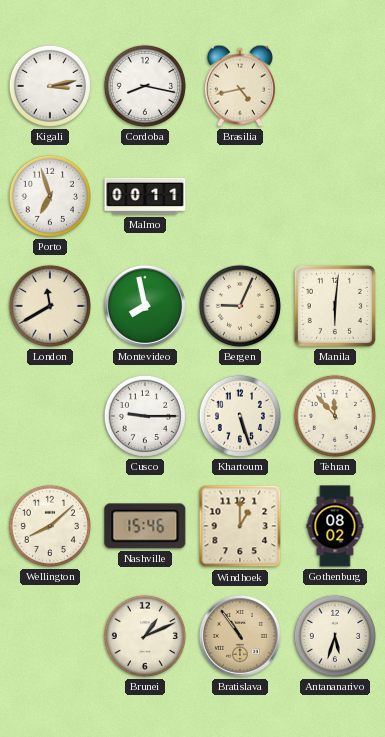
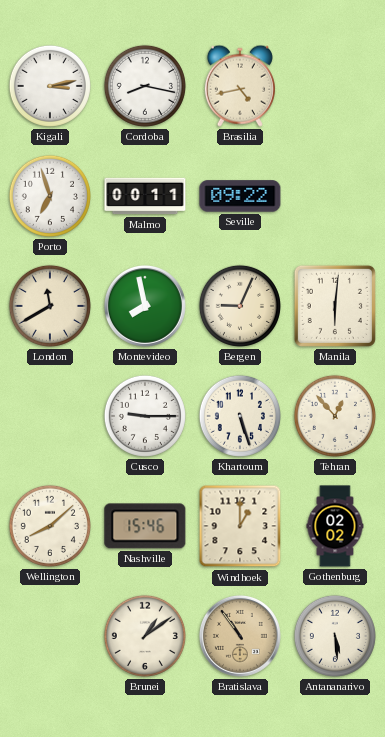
Seville: none -> 09:22 (240, 196)
Tehran: 11:53 -> 12:53 (335, 416)
Gothenburg: 08:02 -> 02:02 (335, 526)
Brunei: 1:11 -> 1:09 (145, 636)
Antananarivo: 5:33 -> 5:29 (335, 636)
